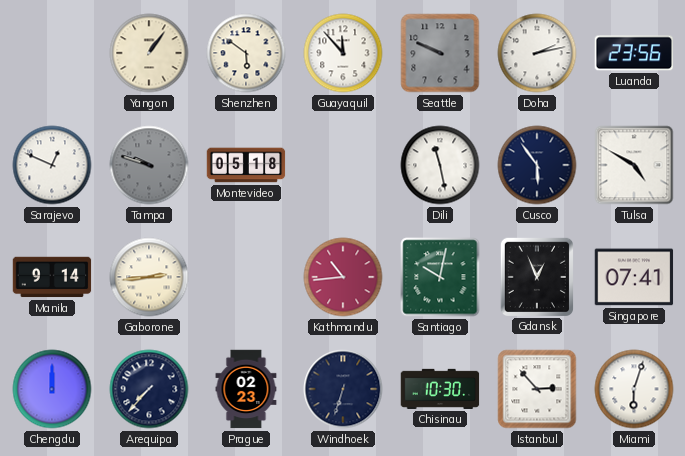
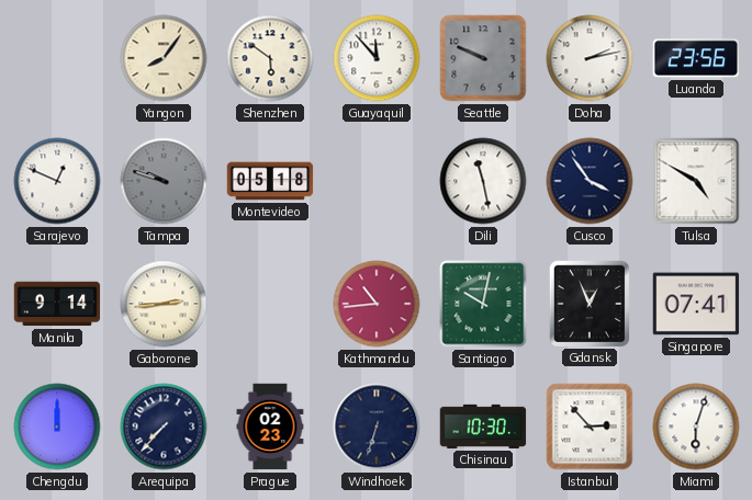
Yangon: 1:06 -> 8:06 (164, 58)
Cusco: 5:54 -> 3:54 (590, 181)
